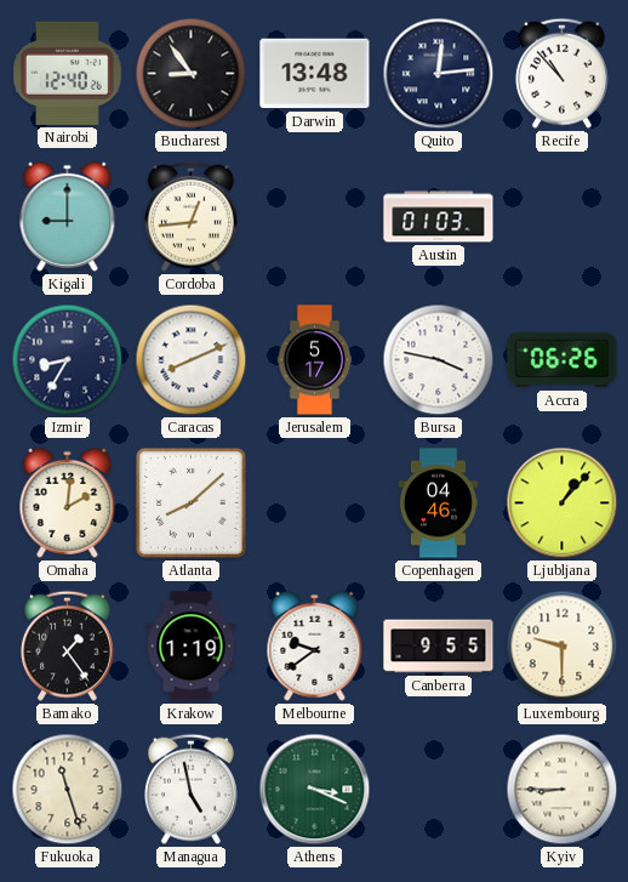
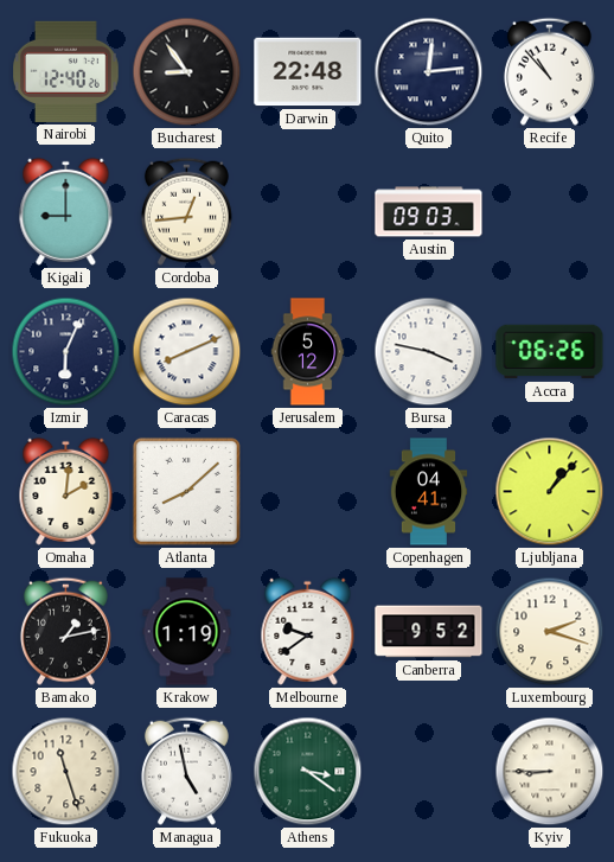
Darwin: 13:48 -> 22:48 (308, 72)
Austin: 01:03 -> 09:03 (429, 212)
Izmir: 8:35 -> 6:04 (66, 352)
Jerusalem: 5:17 -> 5:12 (308, 352)
Copenhagen: 04:46 -> 04:41 (429, 492)
Bamako: 1:24 -> 1:13 (65, 631)
Canberra: 9:55 -> 9:52 (429, 632)
Luxembourg: 9:30 -> 2:18 (550, 632)
Athens: 3:19 -> 3:21 (308, 772)
